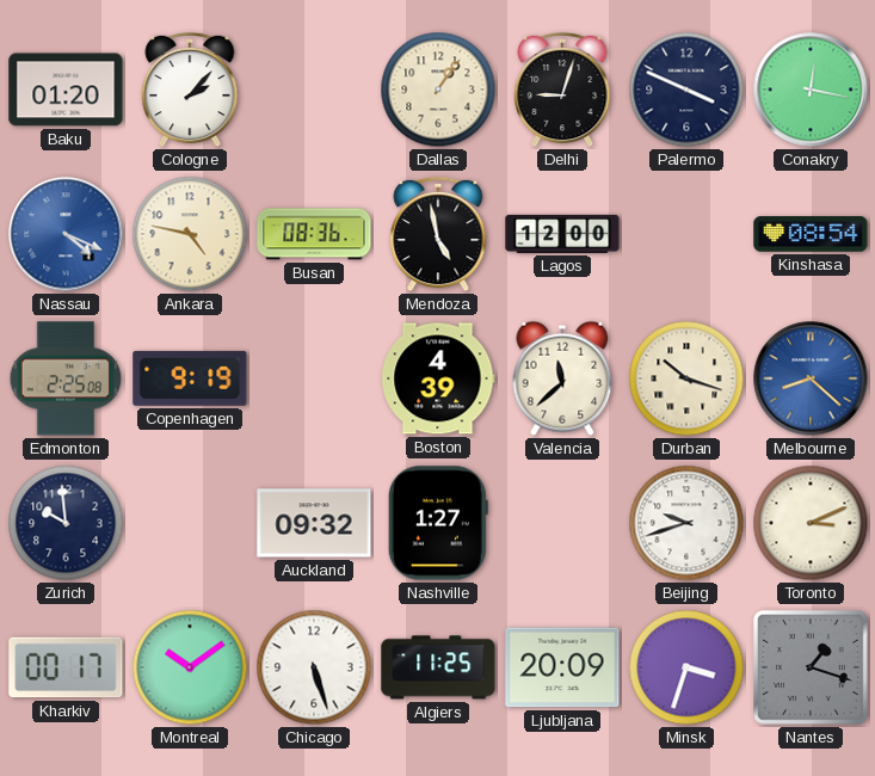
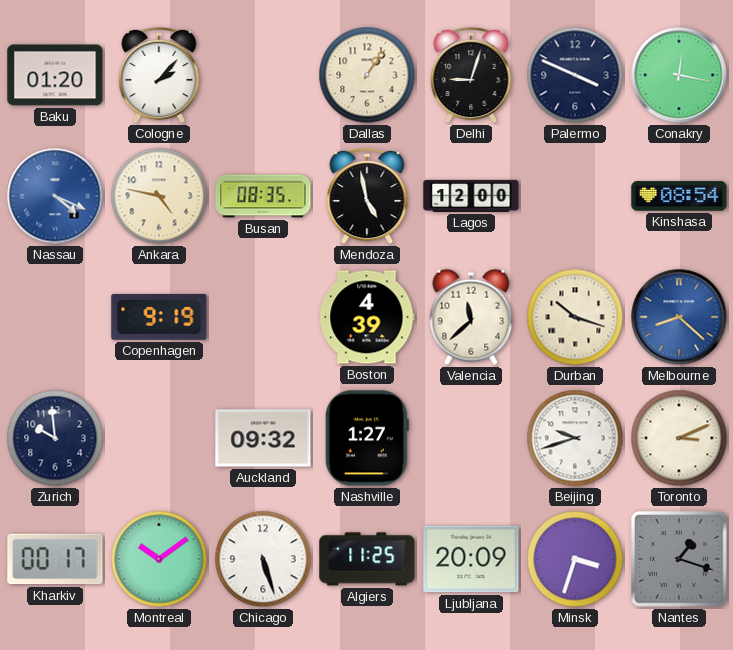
Busan: 08:36 -> 08:35 (263, 196)
Edmonton: 2:25 -> none (66, 378)
